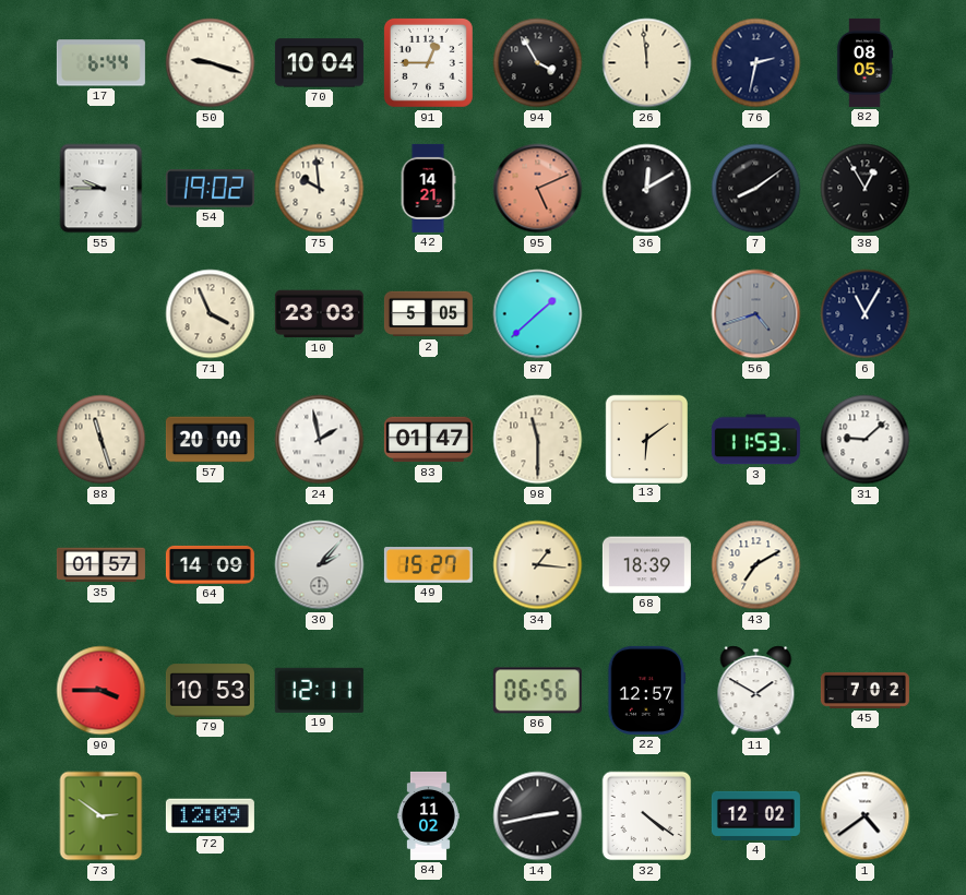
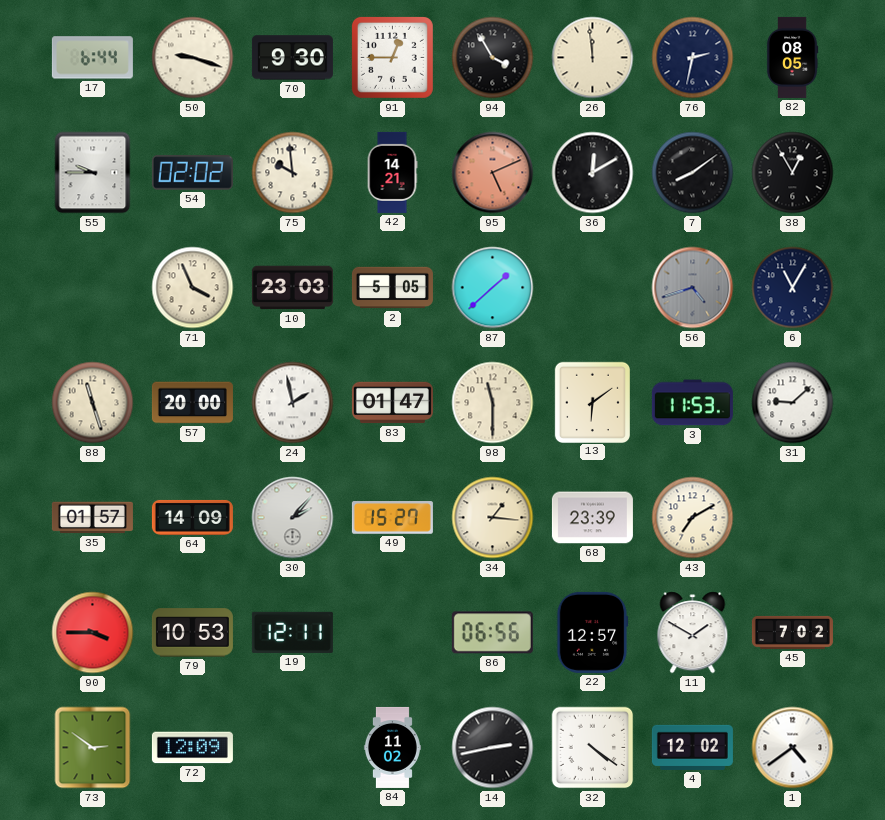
70: 10:04 -> 9:30 (292, 58)
54: 19:02 -> 02:02 (192, 173)
68: 18:39 -> 23:39 (592, 518)
